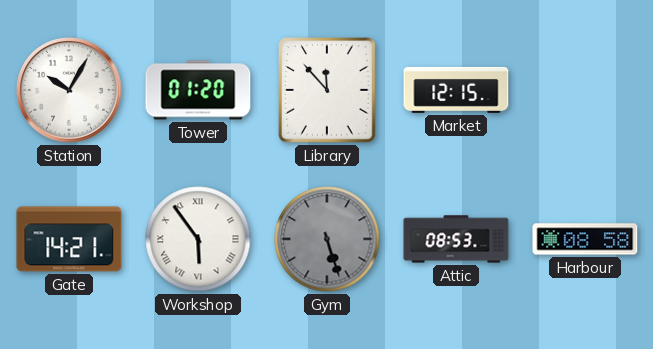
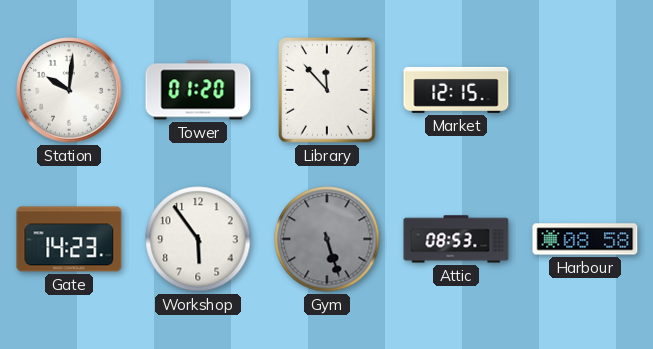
Station: 10:05 -> 10:01 (69, 90)
Gate: 14:21 -> 14:23 (69, 239)
Workshop numerals: Roman -> Arabic (198, 239)
